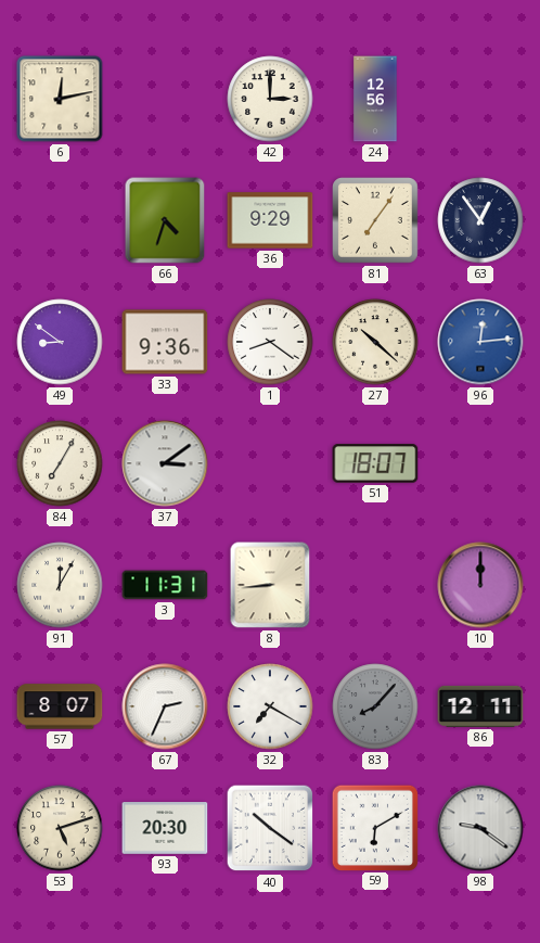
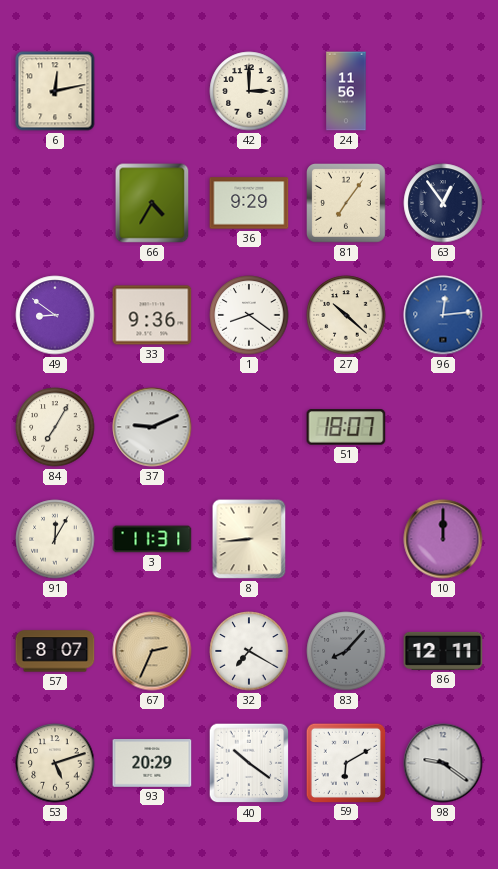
24: 12:56 -> 11:56 (346, 91)
66: 4:33 -> 4:35 (152, 203)
37: 3:09 -> 9:11 (152, 427)
67 dial: white -> champagne (152, 651)
93: 20:30 -> 20:29 (152, 763)
